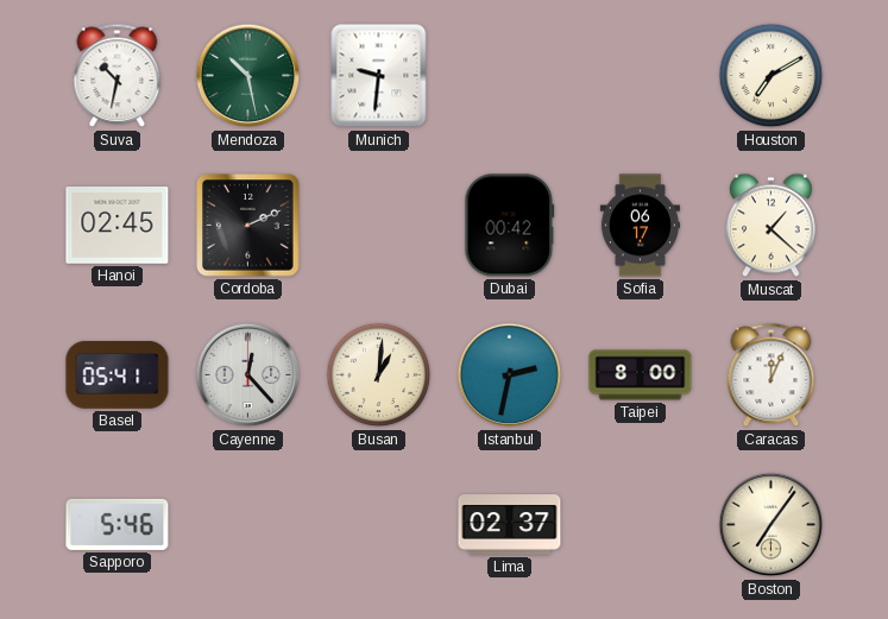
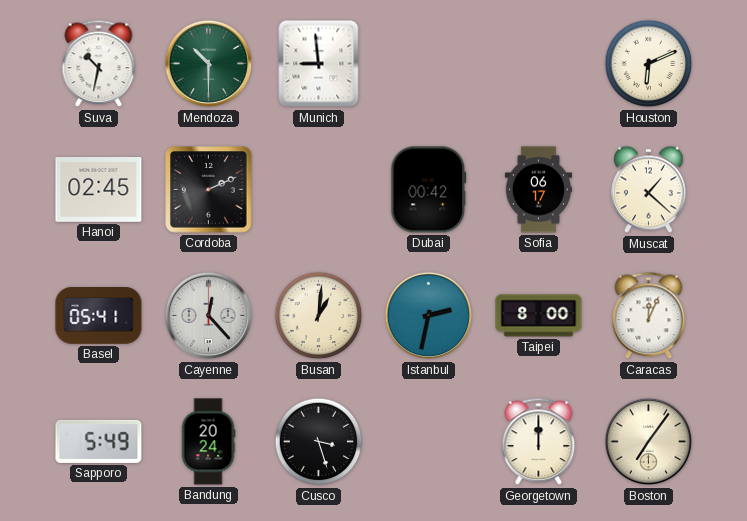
Mendoza: 10:28 -> 10:30 (209, 64)
Munich: 9:31 -> 8:59 (319, 64)
Houston: 7:10 -> 6:11 (649, 64)
Sapporo: 5:46 -> 5:49 (99, 441)
Bandung: none -> 20:24 (208, 442)
Cusco: none -> 3:27 (319, 442)
Lima: 02:37 -> none (510, 525)
Georgetown: none -> 12:00 (539, 442)
